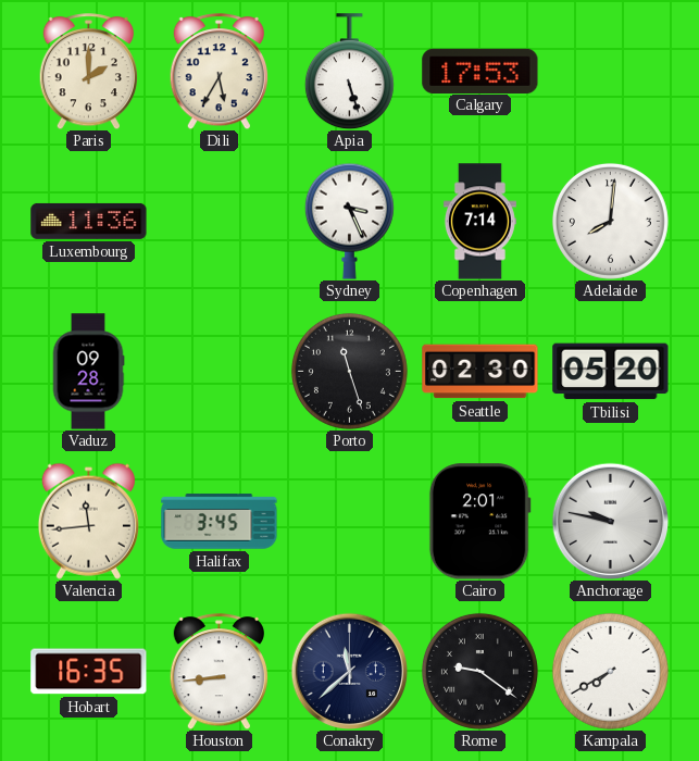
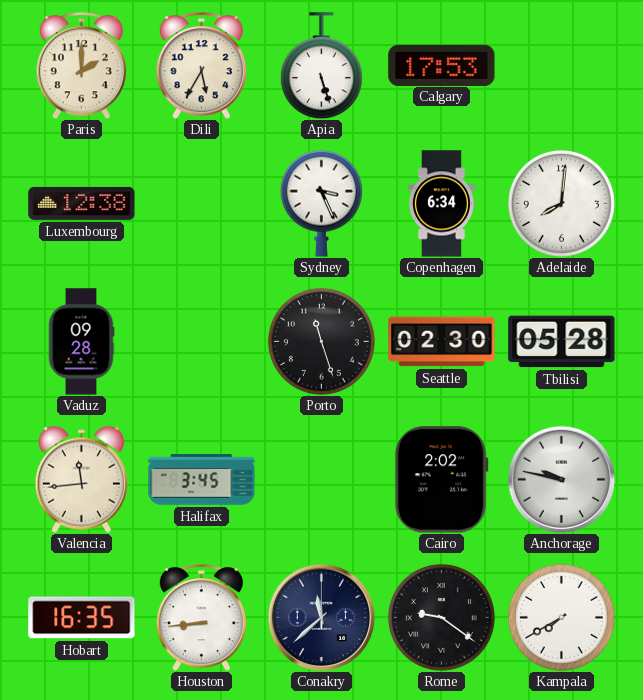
Luxembourg: 11:36 -> 12:38 (82, 203)
Copenhagen: 7:14 -> 6:34 (441, 204)
Tbilisi: 05:20 -> 05:28 (562, 342)
Cairo: 2:01 -> 2:02 (441, 480)
